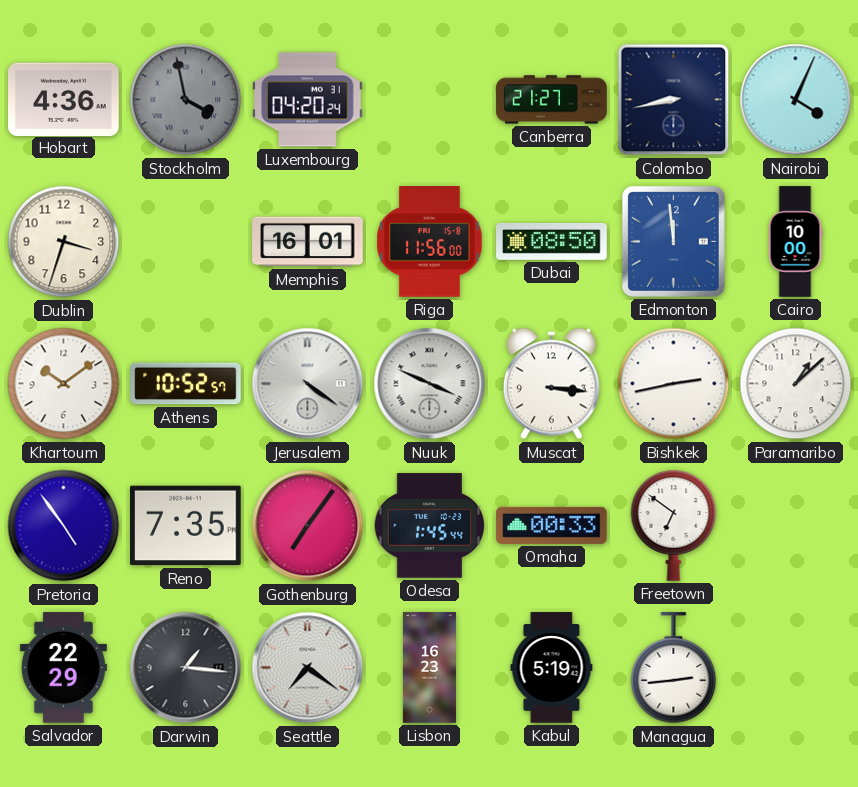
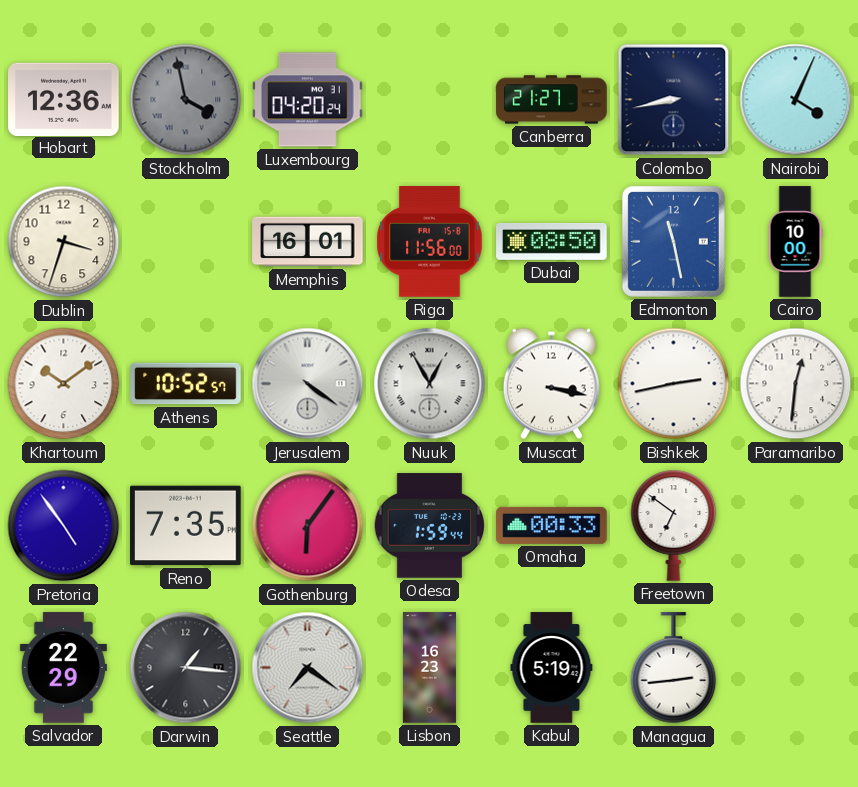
Hobart: 4:36 -> 12:36 (64, 99)
Edmonton: 11:59 -> 11:28 (673, 241)
Nuuk: 3:49 -> 12:55 (430, 384)
Muscat: 3:16 -> 3:17 (551, 384)
Paramaribo: 1:08 -> 12:31 (796, 384)
Gothenburg: 7:06 -> 6:06 (308, 526)
Odesa: 1:45 -> 1:59 (430, 526)
